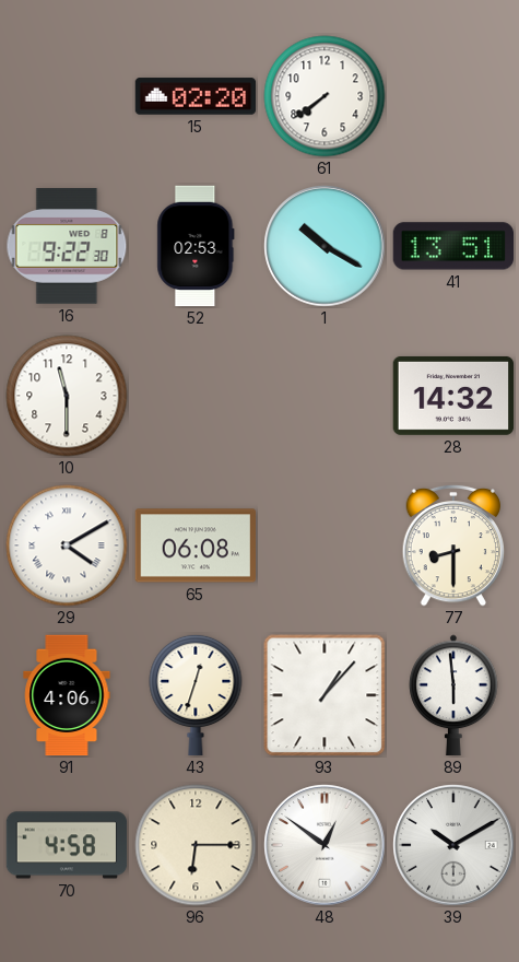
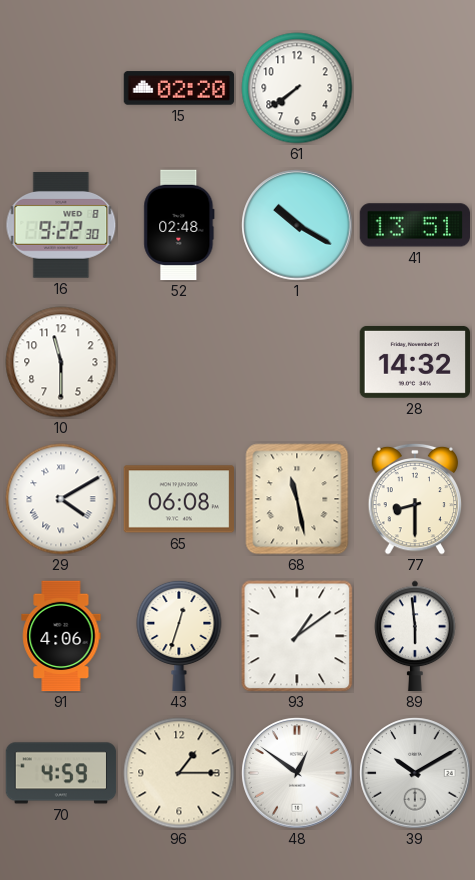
52: 02:53 -> 02:48 (179, 225)
68: none -> 11:28 (297, 499)
93: 1:07 -> 1:09 (297, 636)
70: 4:58 -> 4:59 (61, 773)
96: 6:15 -> 1:15 (179, 773)
